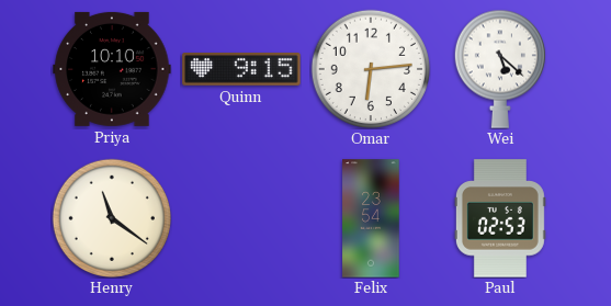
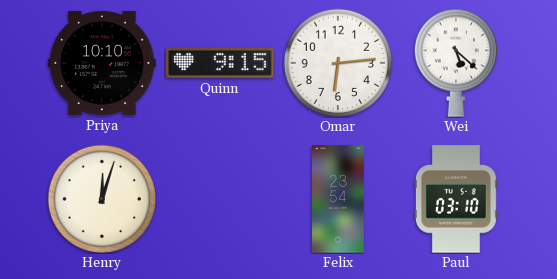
Henry: 11:21 -> 12:03 (101, 198)
Paul: 02:53 -> 03:10 (456, 199)
